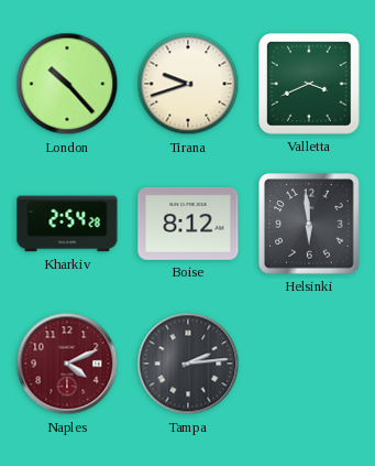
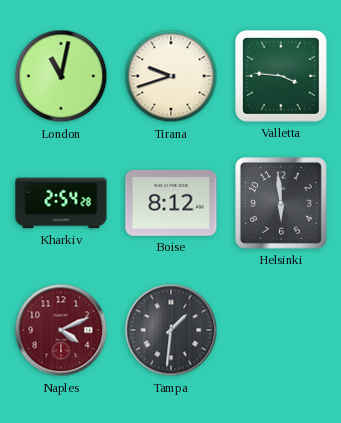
London: 10:23 -> 11:02 (61, 76)
Valletta: 3:41 -> 3:46 (282, 77)
Tampa: 2:14 -> 1:31 (171, 330)
